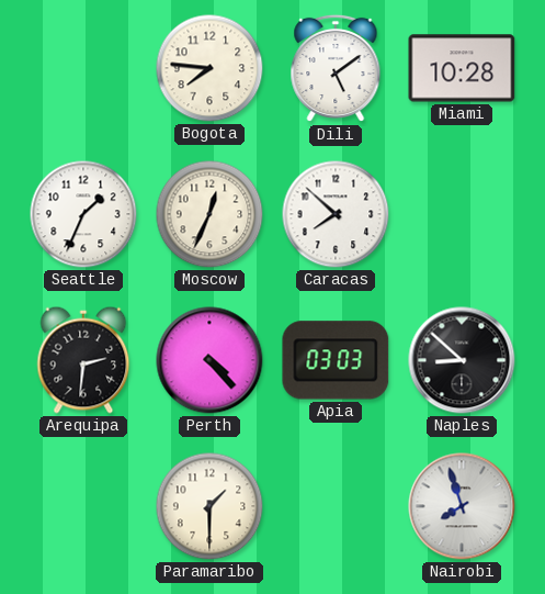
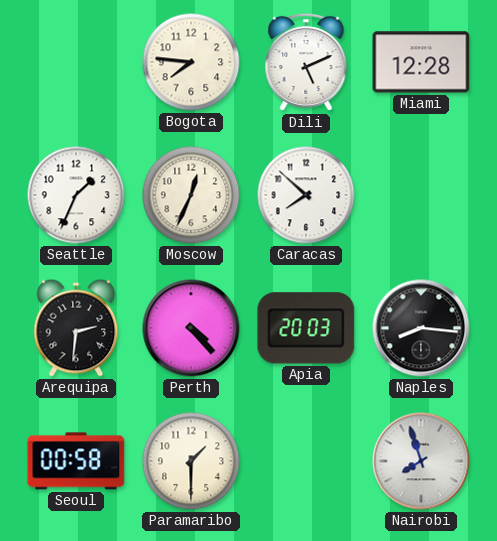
Dili: 5:09 -> 5:11 (306, 62)
Miami: 10:28 -> 12:28 (421, 62)
Apia: 03:03 -> 20:03 (306, 328)
Naples: 8:52 -> 8:16 (421, 328)
Seoul: none -> 00:58 (76, 461)
